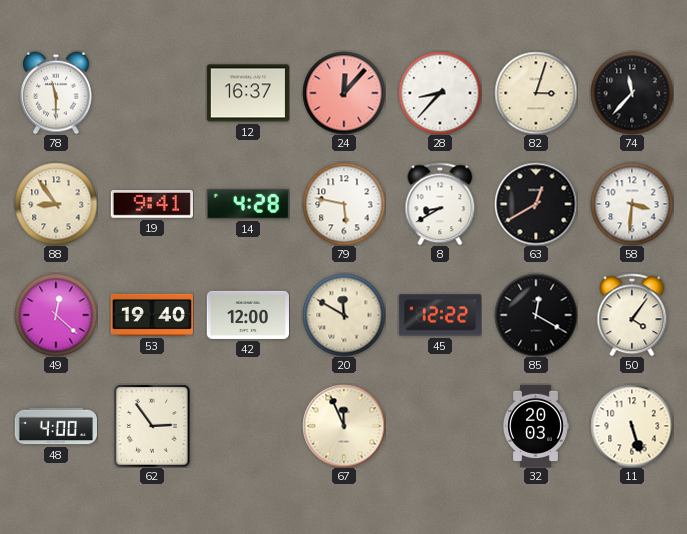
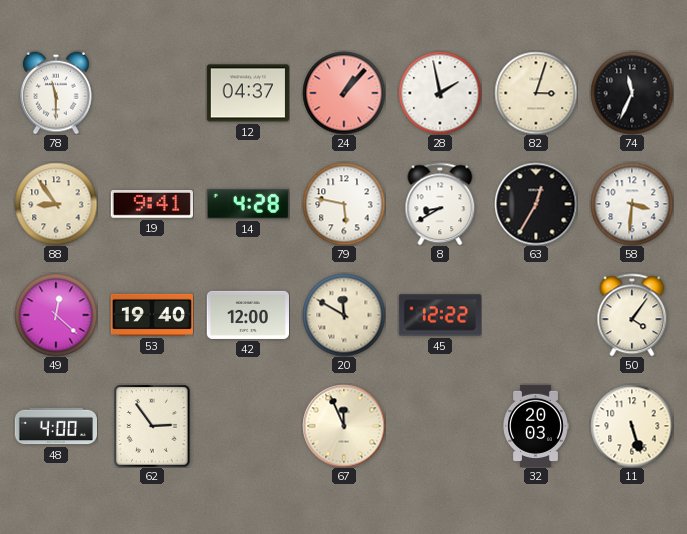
12: 16:37 -> 04:37 (248, 93)
24: 12:07 -> 1:07 (344, 93)
28: 8:37 -> 1:58 (440, 93)
74: 11:37 -> 11:34 (632, 93)
63: 12:40 -> 12:35 (536, 204)
85: 12:20 -> none (536, 315)
